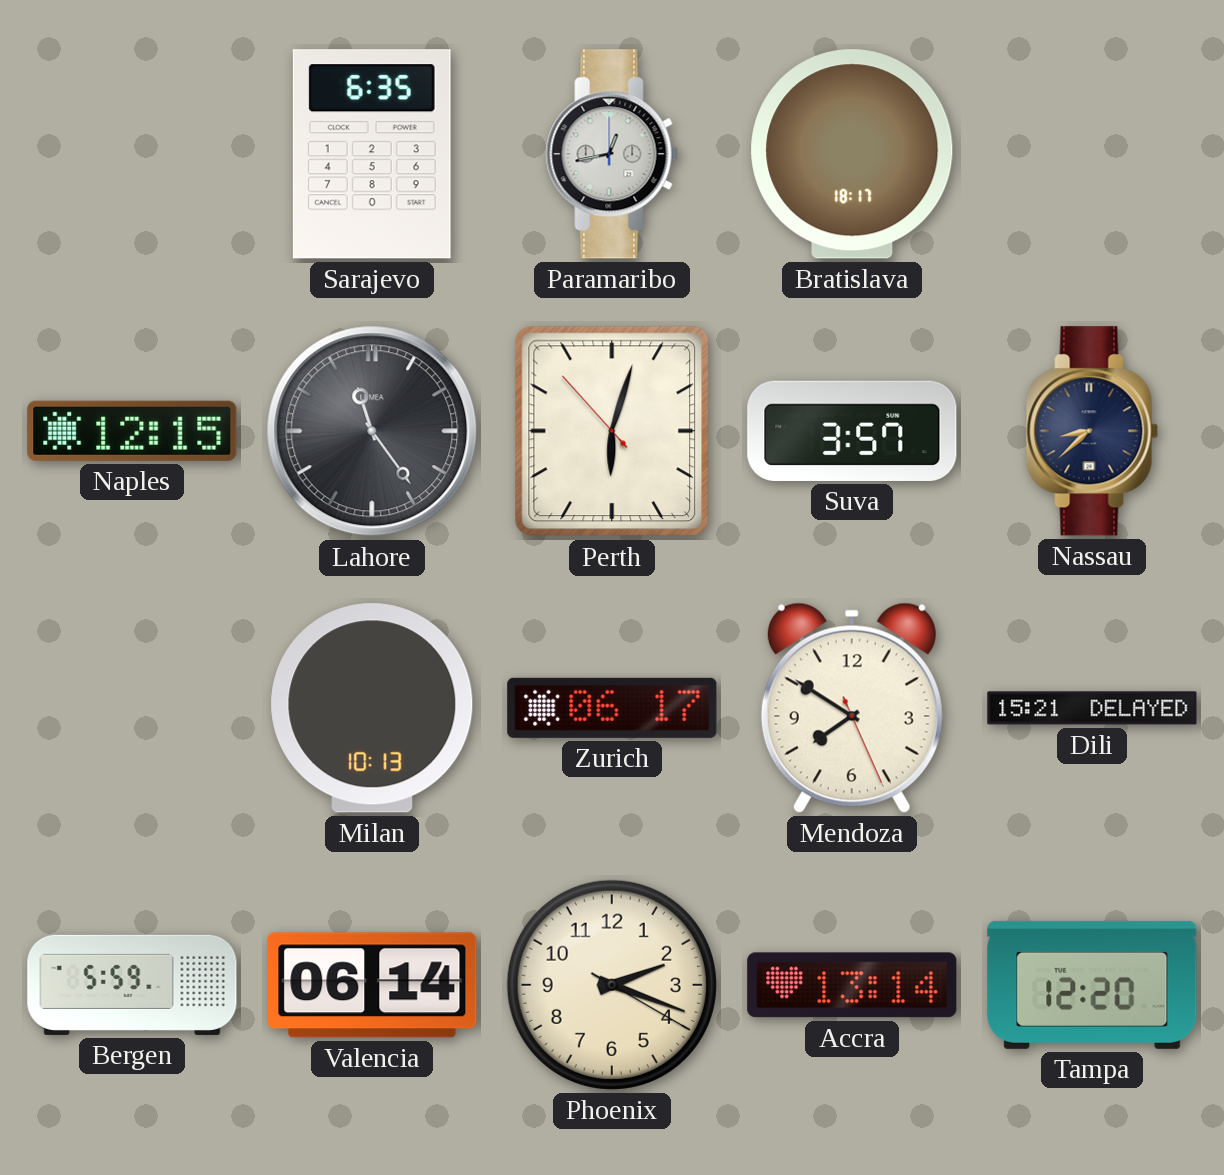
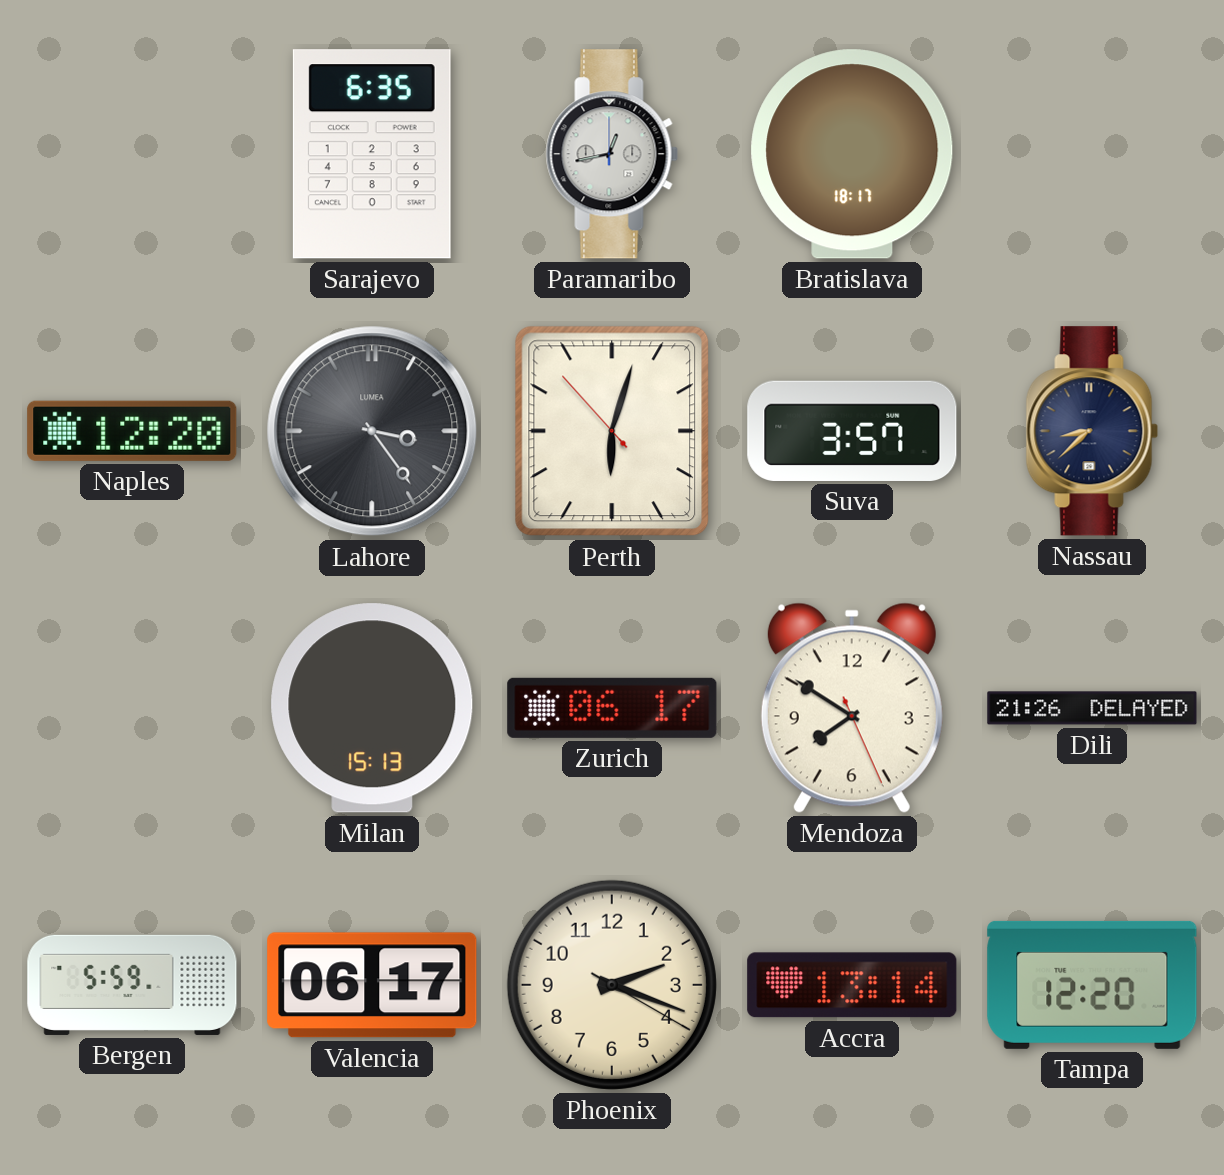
Naples: 12:15 -> 12:20 (132, 431)
Lahore: 11:24 -> 3:24 (372, 431)
Milan: 10:13 -> 15:13 (372, 708)
Dili: 15:21 -> 21:26 (1092, 708)
Valencia: 06:14 -> 06:17 (372, 985)
